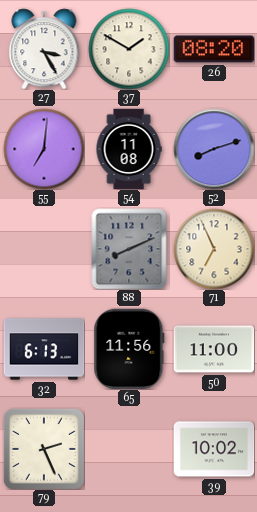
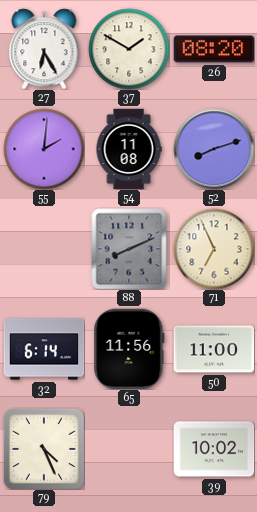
27: 3:25 -> 6:25 (44, 49)
55: 7:01 -> 2:01 (44, 149)
32: 6:13 -> 6:14 (44, 349)
79: 2:26 -> 4:26 (44, 449)
